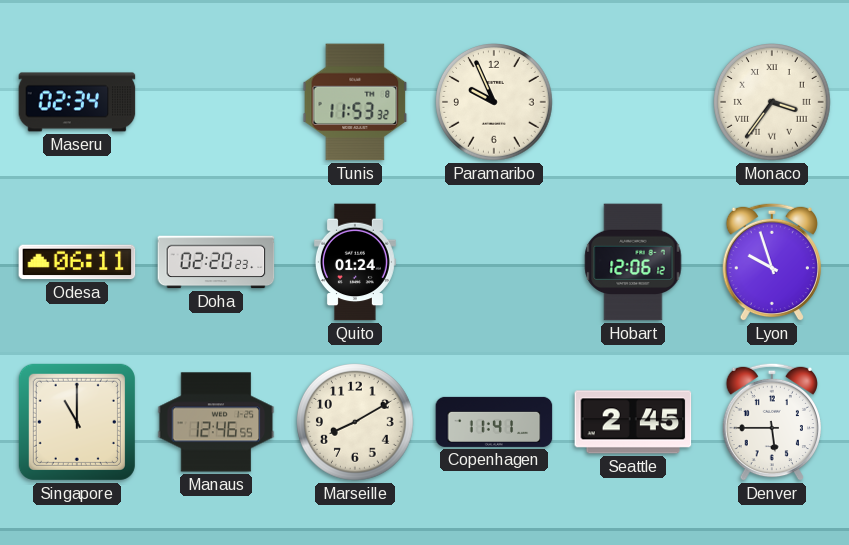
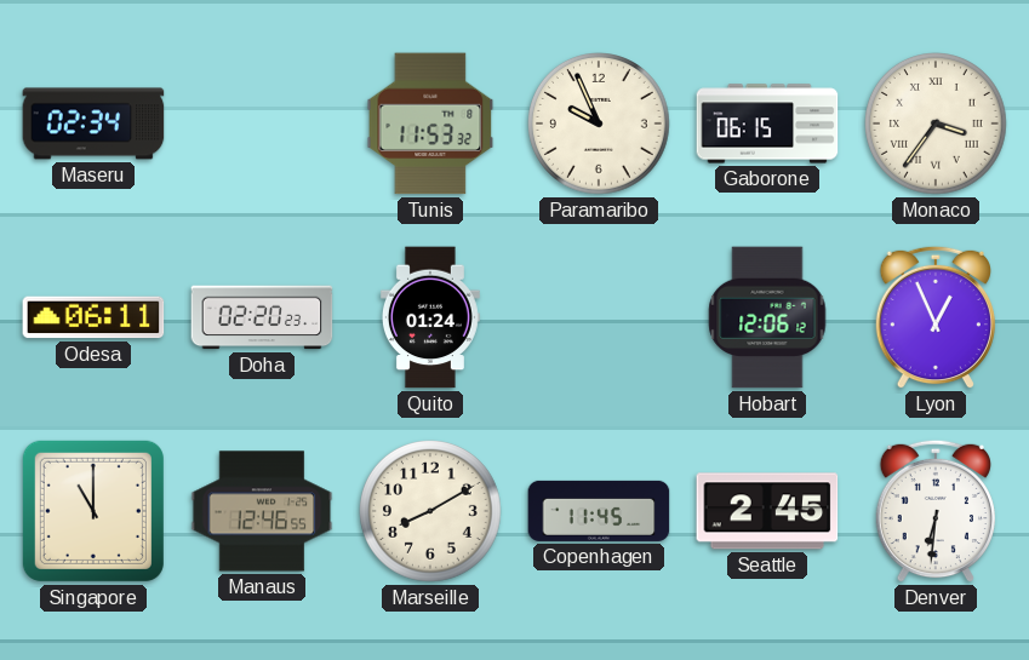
Gaborone: none -> 06:15 (767, 124)
Lyon: 9:57 -> 12:56 (936, 317)
Copenhagen: 11:41 -> 11:45 (599, 511)
Denver: 5:45 -> 6:31 (936, 511)
